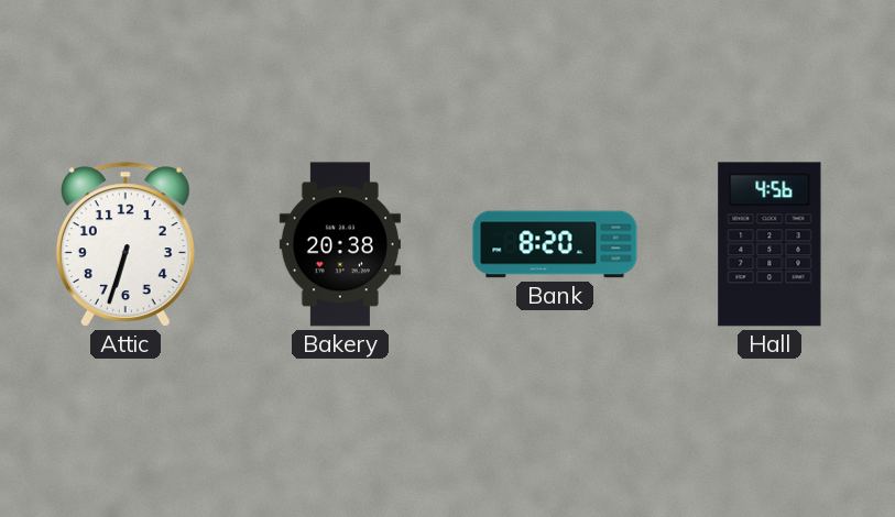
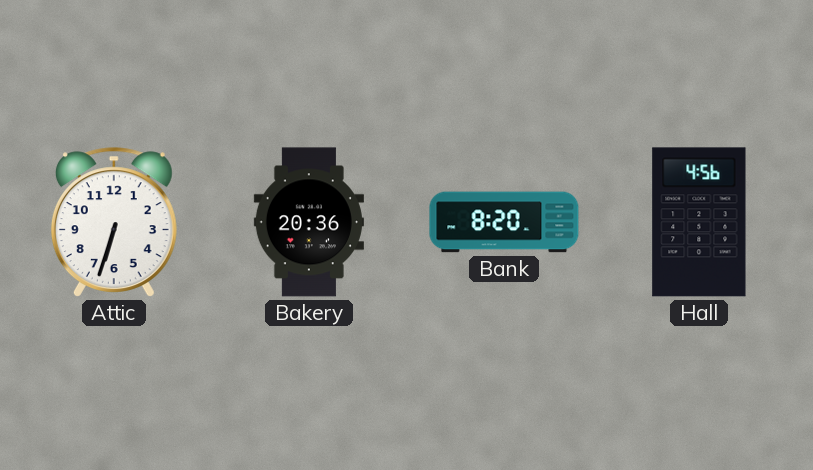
Bakery: 20:38 -> 20:36 (309, 222)
